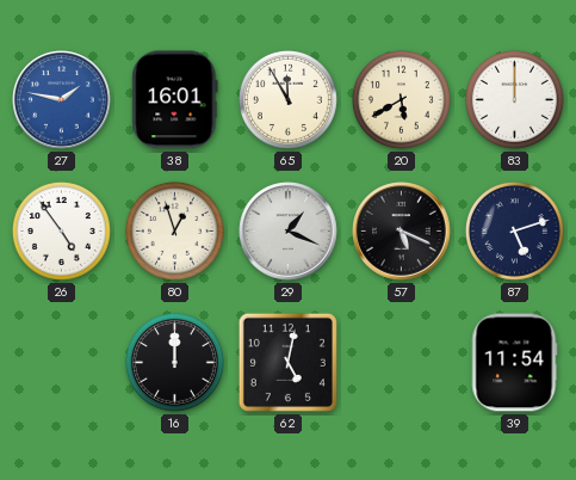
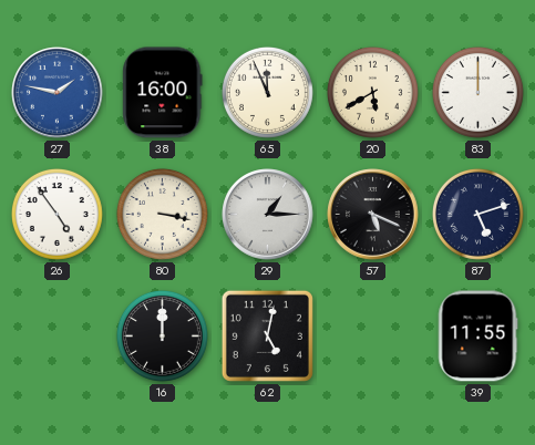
38: 16:01 -> 16:00 (163, 93)
65: 11:55 -> 11:56 (267, 92)
80: 12:57 -> 3:17 (162, 214)
29: 1:19 -> 1:15 (268, 215)
39: 11:54 -> 11:55 (477, 337)
